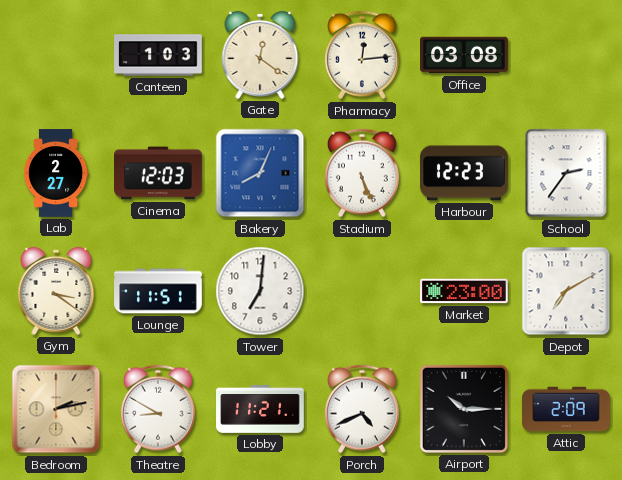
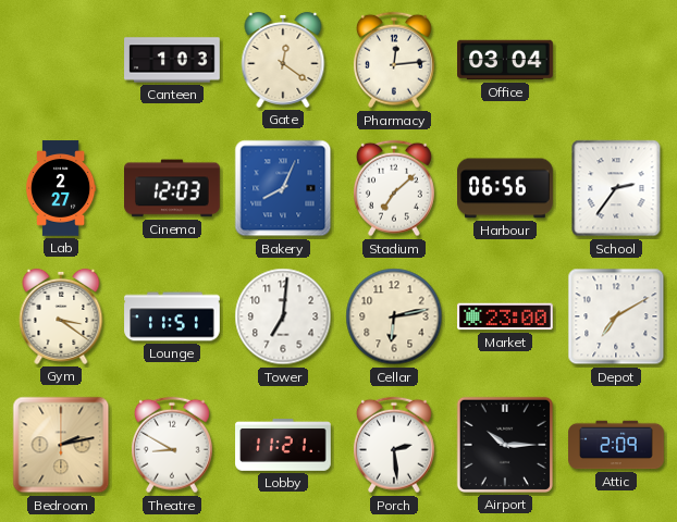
Office: 03:08 -> 03:04 (505, 60)
Stadium: 5:26 -> 7:08 (394, 188)
Harbour: 12:23 -> 06:56 (506, 188)
Cellar: none -> 6:13 (394, 316)
Porch: 4:41 -> 2:29 (394, 445)
